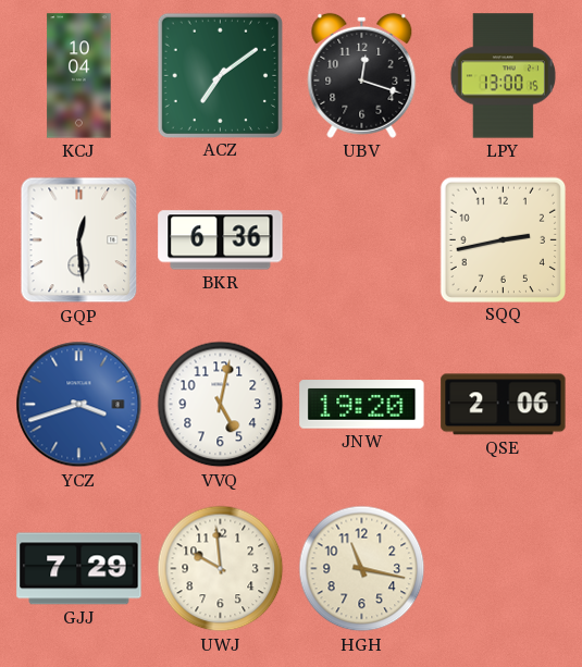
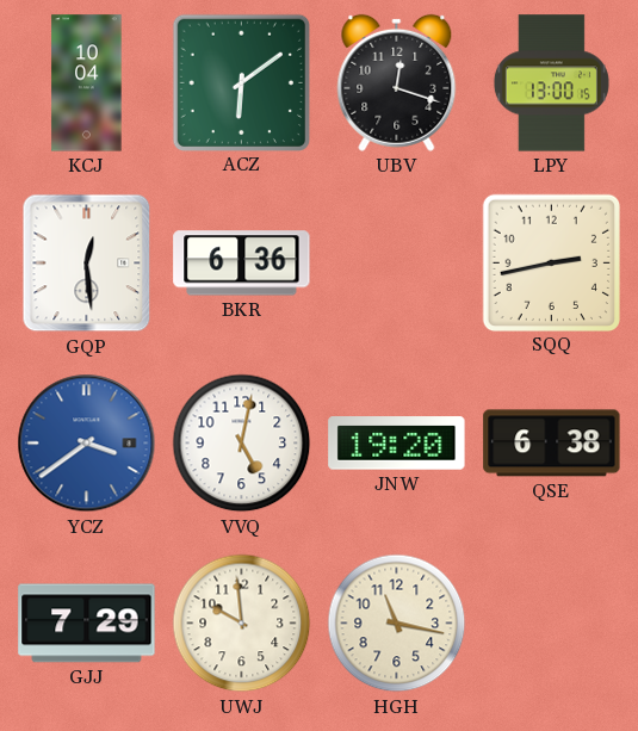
ACZ: 7:09 -> 6:09 (241, 82)
YCZ: 3:42 -> 3:39 (87, 444)
QSE: 2:06 -> 6:38 (552, 444)
